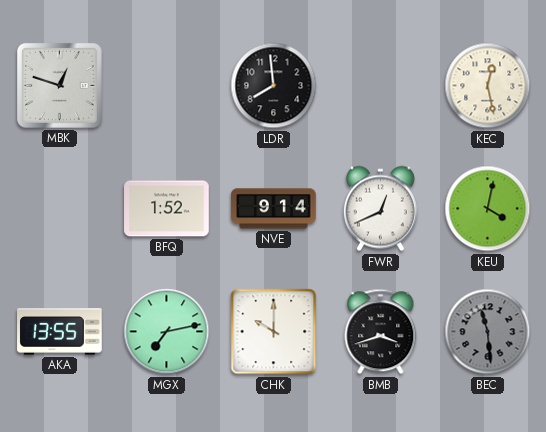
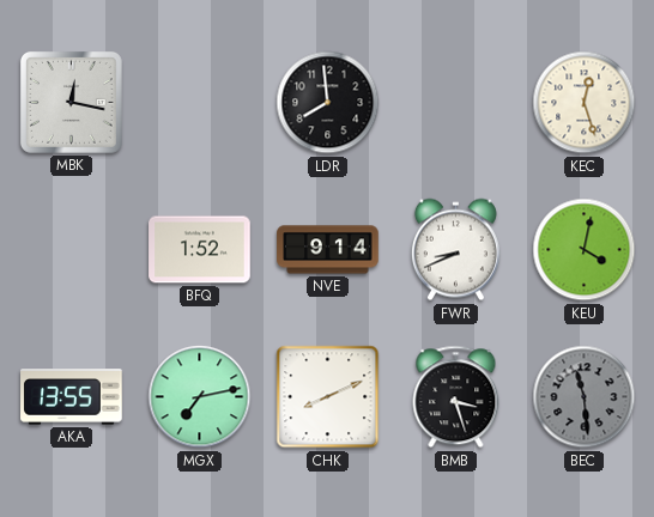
MBK: 12:48 -> 12:17 (71, 102)
KEC: 12:28 -> 12:27 (585, 103)
FWR: 12:41 -> 8:41 (455, 250)
CHK: 10:00 -> 8:11 (328, 397)
BMB: 3:42 -> 3:27 (456, 397)
